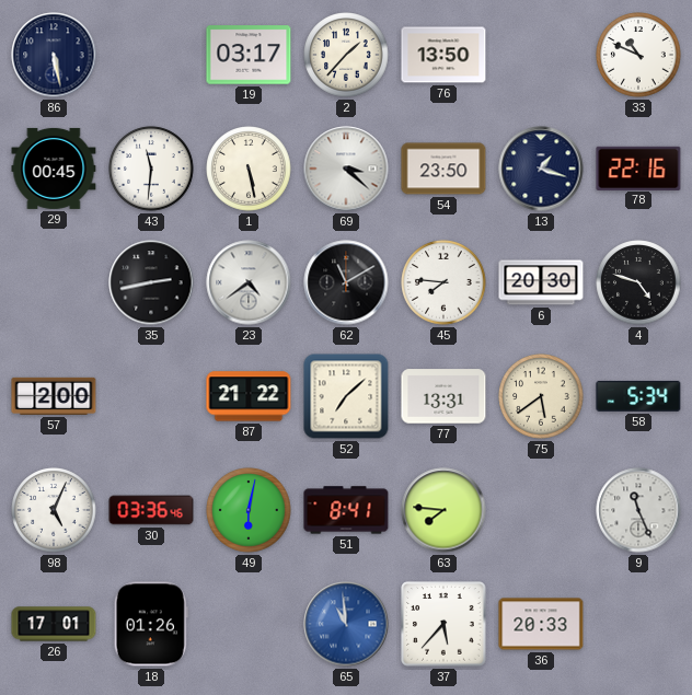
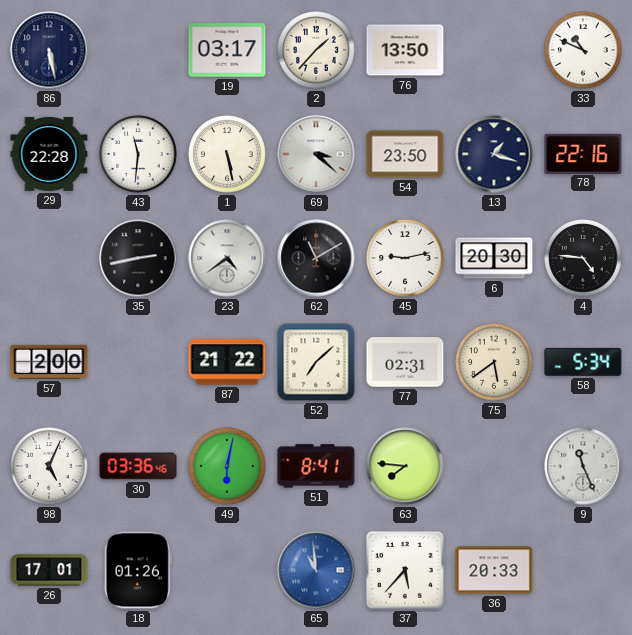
29: 00:45 -> 22:28 (49, 154)
45: 7:46 -> 9:13 (405, 258)
4: 4:48 -> 4:46 (583, 258)
77: 13:31 -> 02:31 (405, 362)
